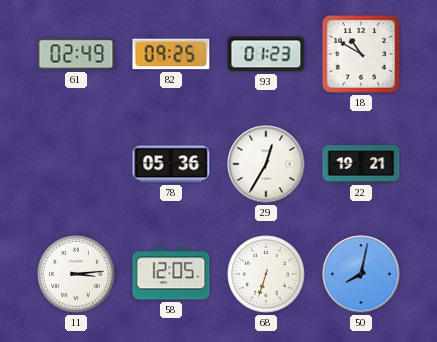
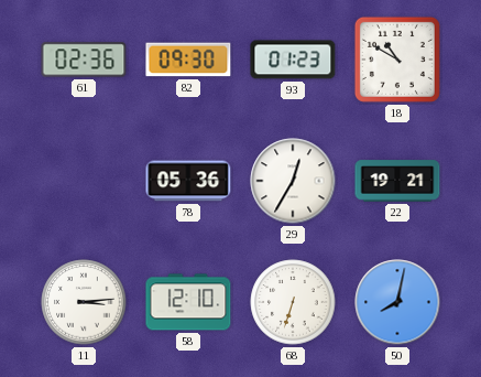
61: 02:49 -> 02:36 (84, 60)
82: 09:25 -> 09:30 (188, 60)
58: 12:05 -> 12:10 (188, 302)
